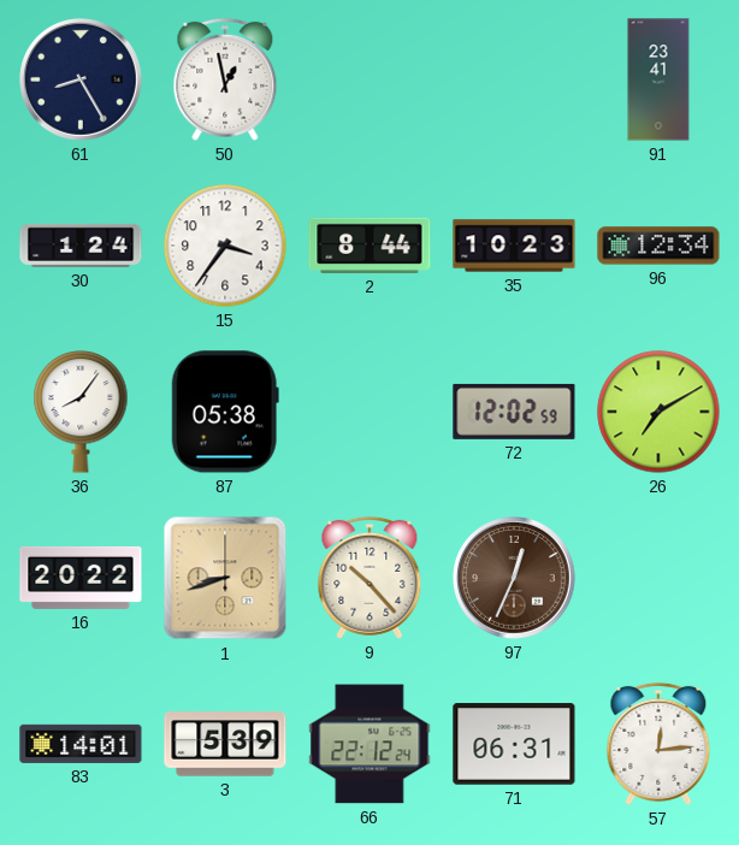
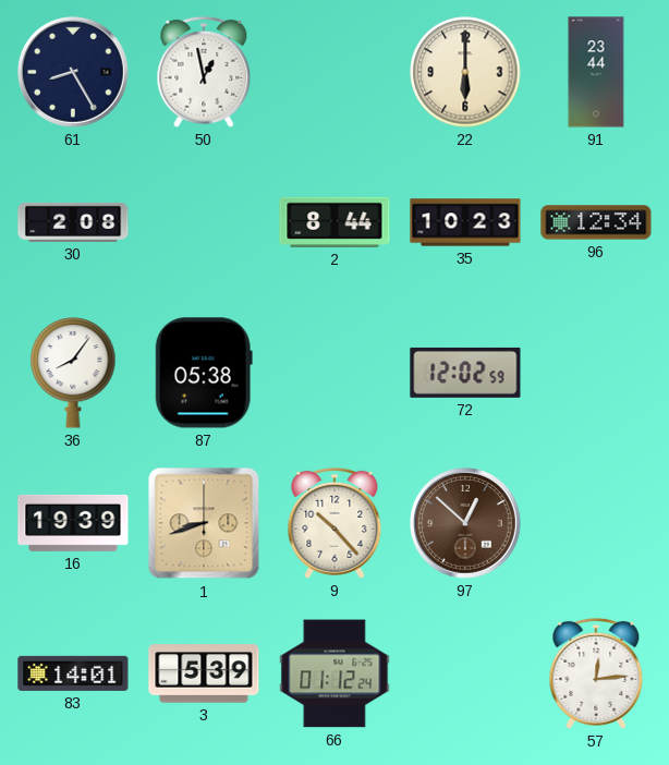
22: none -> 6:00 (465, 72)
91: 23:41 -> 23:44 (596, 72)
30: 1:24 -> 2:08 (73, 222)
15: 3:36 -> none (225, 246)
26: 7:10 -> none (658, 412)
16: 20:22 -> 19:39 (73, 523)
97: 12:34 -> 12:52 (465, 523)
66: 22:12 -> 01:12 (334, 673)
71: 06:31 -> none (514, 744)
